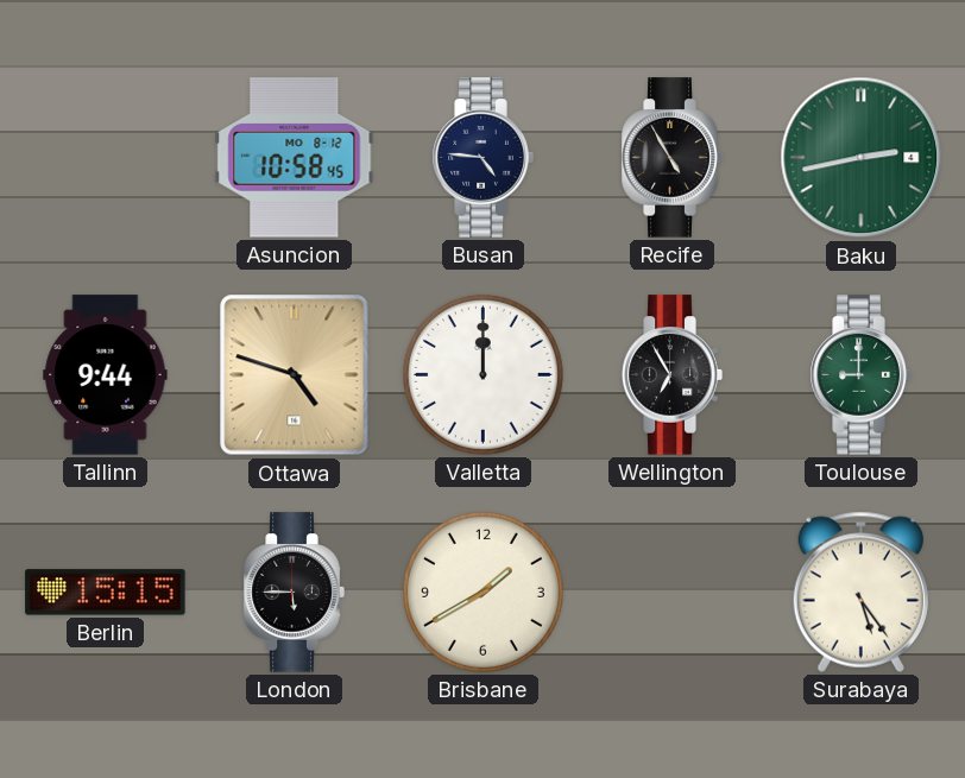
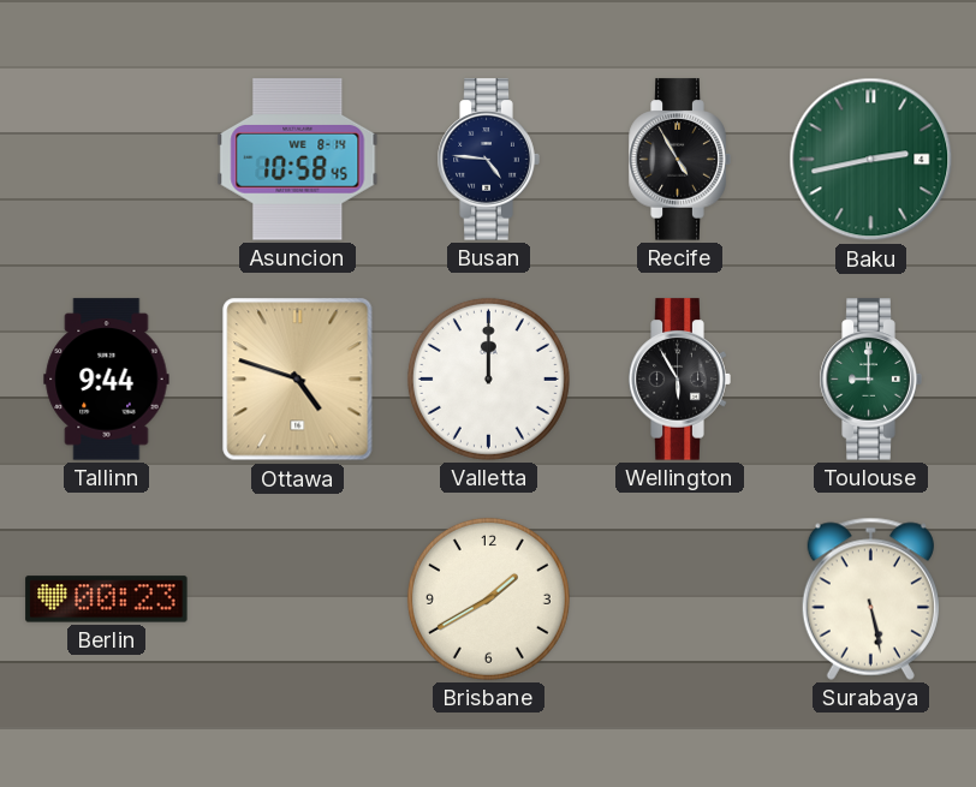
Asuncion date: MO 8-12 -> WE 8-14 (298, 160)
Wellington: 6:55 -> 5:55 (679, 380)
Berlin: 15:15 -> 00:23 (107, 600)
London: 5:45 -> none (294, 593)
Surabaya: 5:24 -> 5:28 (870, 598)
